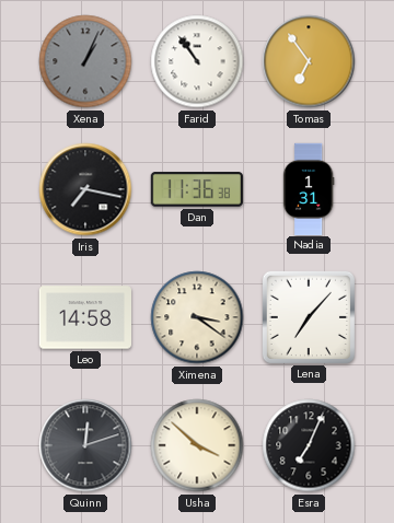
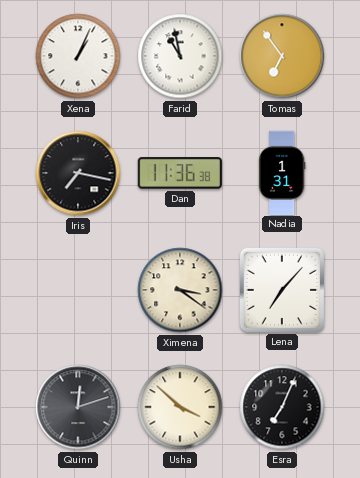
Xena dial: grey -> white (78, 56)
Farid: 10:54 -> 10:58 (180, 56)
Leo: 14:58 -> none (84, 317)
